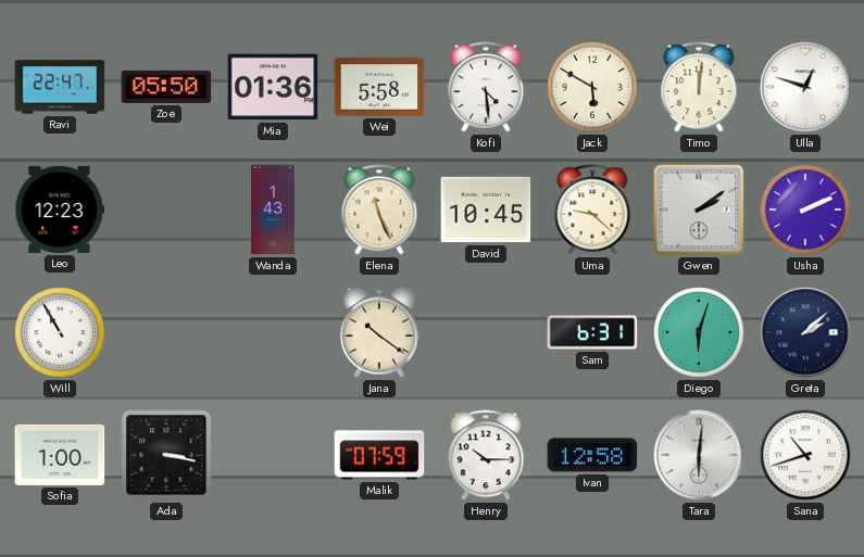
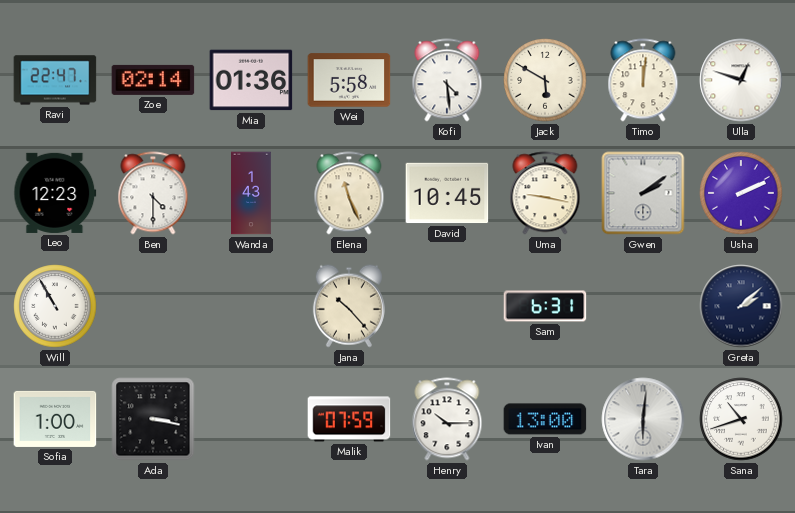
Zoe: 05:50 -> 02:14 (153, 80)
Ben: none -> 4:30 (153, 193)
Uma: 9:22 -> 9:17 (545, 193)
Jana: 10:21 -> 10:23 (349, 306)
Diego: 6:03 -> none (699, 332)
Ivan: 12:58 -> 13:00 (545, 419)
